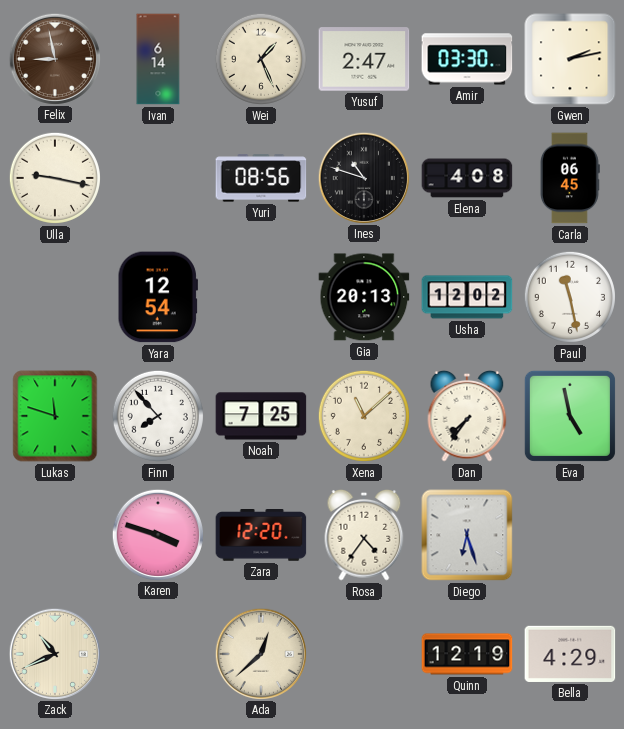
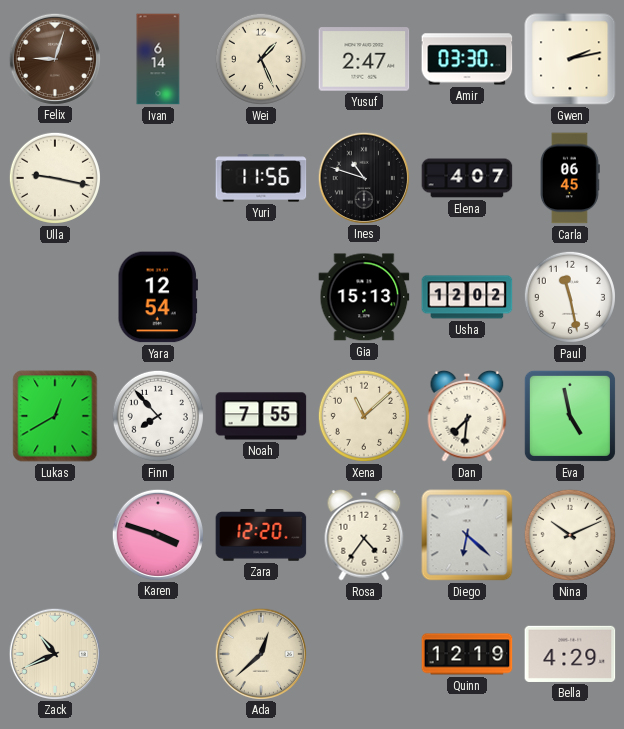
Felix: 8:58 -> 9:03 (55, 58)
Yuri: 08:56 -> 11:56 (261, 178)
Elena: 4:08 -> 4:07 (467, 178)
Gia: 20:13 -> 15:13 (364, 297)
Lukas: 11:48 -> 12:40 (55, 416)
Noah: 7:25 -> 7:55 (261, 416)
Dan: 7:36 -> 7:31 (467, 416)
Diego: 6:27 -> 6:22 (467, 535)
Nina: none -> 10:11 (570, 535)
